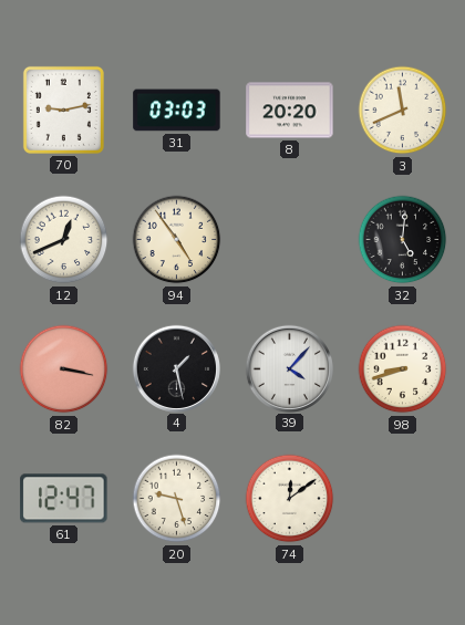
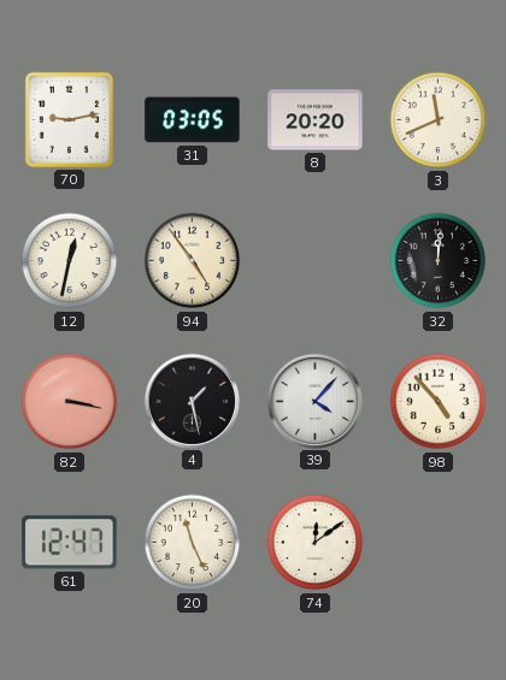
31: 03:03 -> 03:05 (193, 120)
12: 12:41 -> 12:32 (70, 261)
32: 5:01 -> 12:01 (439, 261)
98: 8:42 -> 4:53 (439, 402)
20: 9:27 -> 11:26 (193, 543)
